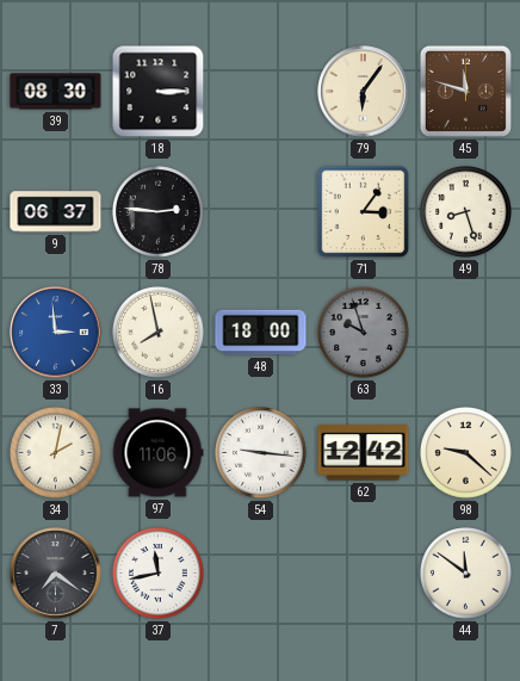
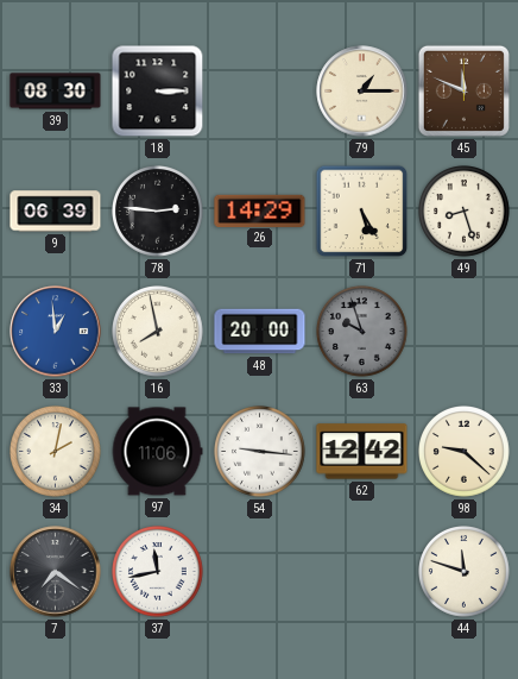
79: 6:06 -> 1:15 (362, 92)
45: 11:48 -> 11:49 (463, 90)
9: 06:37 -> 06:39 (56, 212)
26: none -> 14:29 (260, 210)
71: 3:06 -> 5:25 (362, 212)
33: 2:59 -> 12:59 (56, 332)
48: 18:00 -> 20:00 (260, 332)
44: 11:51 -> 11:48 (465, 572)
